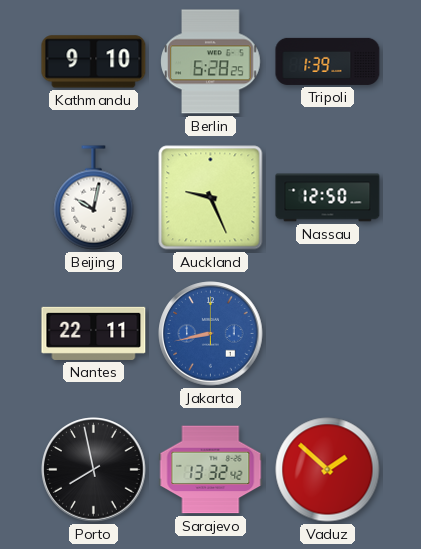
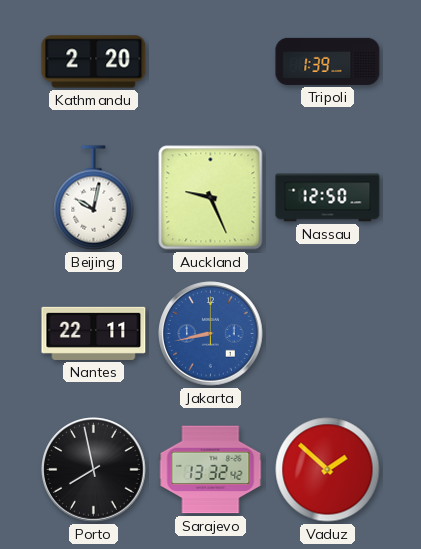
Kathmandu: 9:10 -> 2:20 (94, 62)
Berlin: 6:28 -> none (211, 62)
